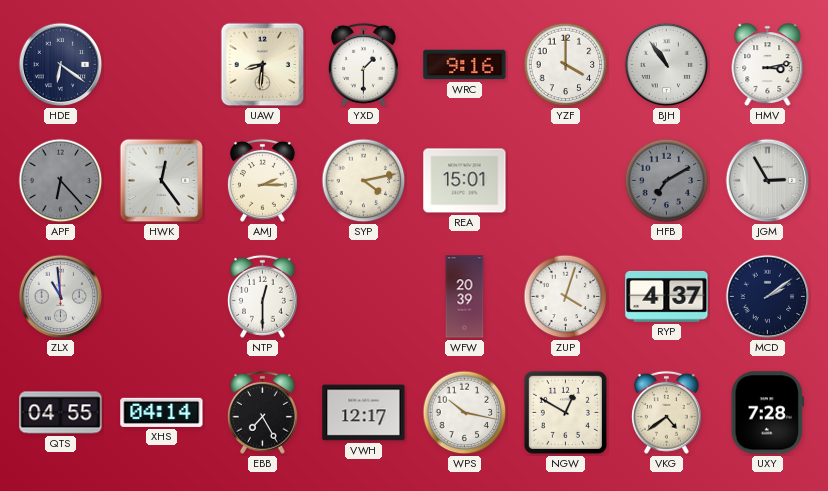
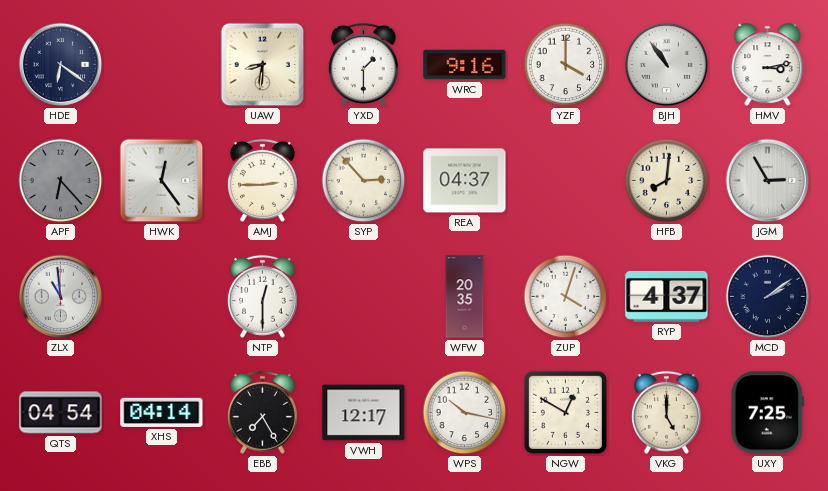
AMJ: 2:15 -> 2:45 (262, 180)
SYP: 4:13 -> 2:53 (364, 181)
REA: 15:01 -> 04:37 (465, 181)
HFB: 7:10 -> 8:01 (667, 181)
HFB dial: grey -> cream (667, 181)
WFW: 20:39 -> 20:35 (465, 297)
QTS: 04:55 -> 04:54 (61, 413)
VKG: 4:39 -> 5:00 (666, 412)
UXY: 7:28 -> 7:25 (767, 413)
